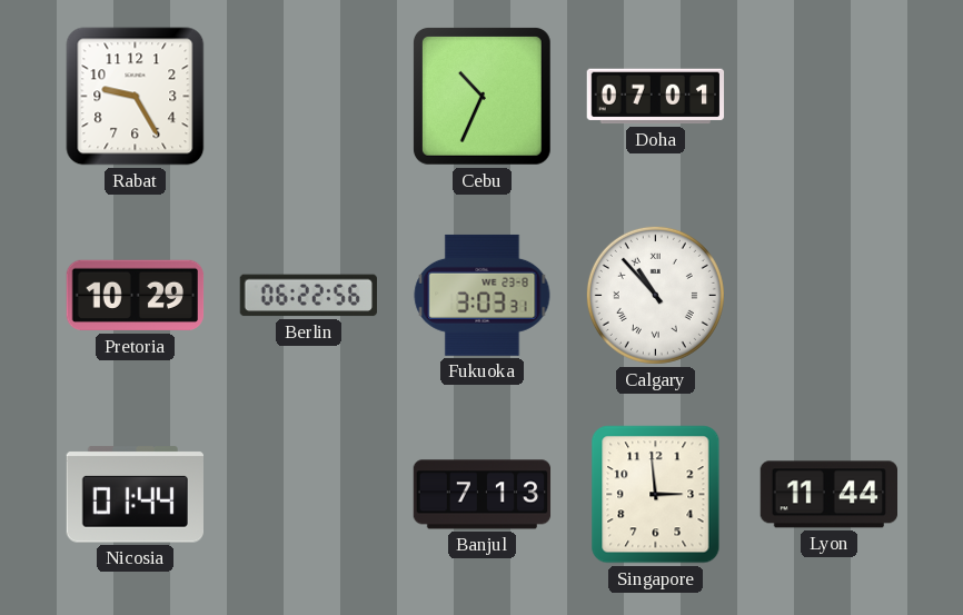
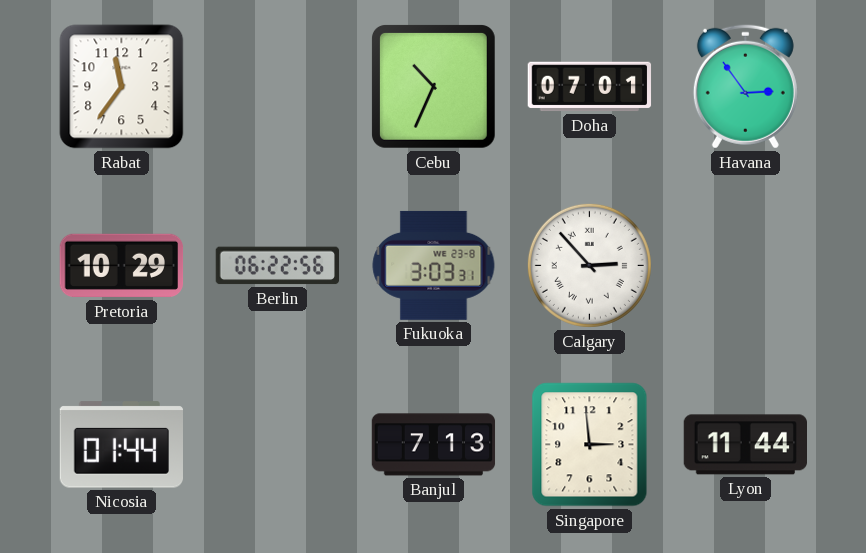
Rabat: 9:25 -> 11:36 (122, 87)
Havana: none -> 2:54 (745, 86)
Calgary: 10:53 -> 2:53 (589, 265)
